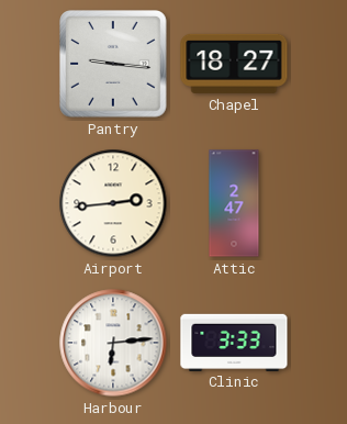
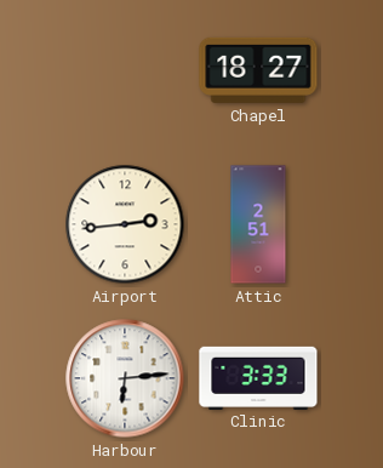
Pantry: 9:16 -> none (114, 65)
Attic: 2:47 -> 2:51 (258, 224)
